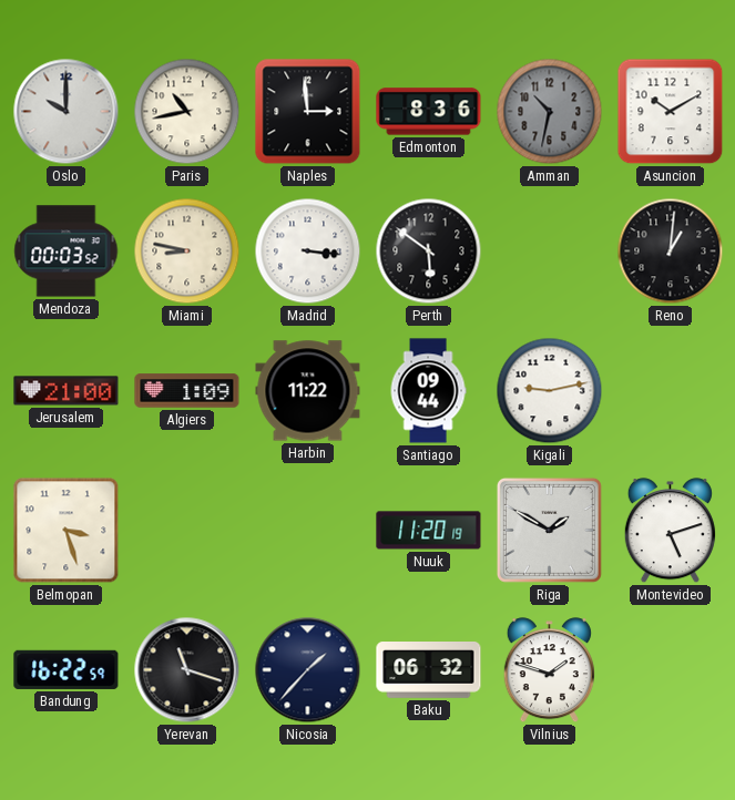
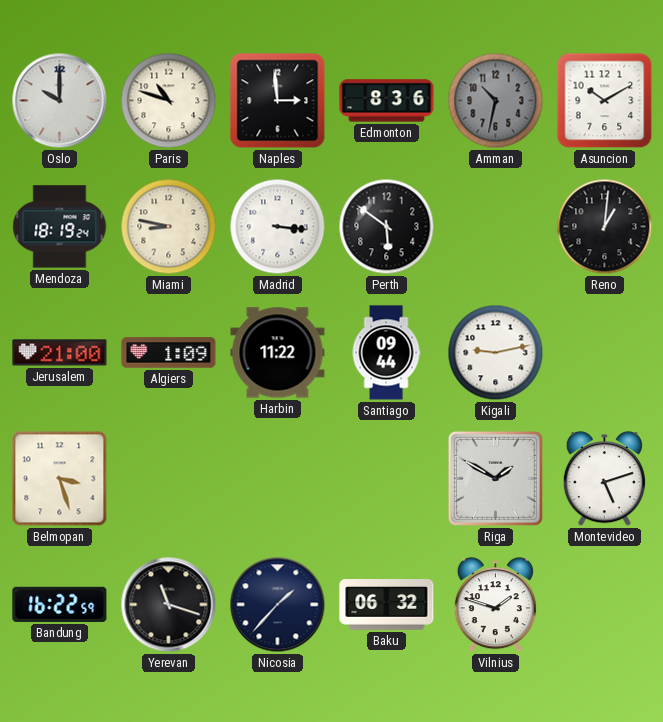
Paris: 10:43 -> 10:48 (169, 101)
Mendoza: 00:03 -> 18:19 (60, 227)
Nuuk: 11:20 -> none (429, 531)
